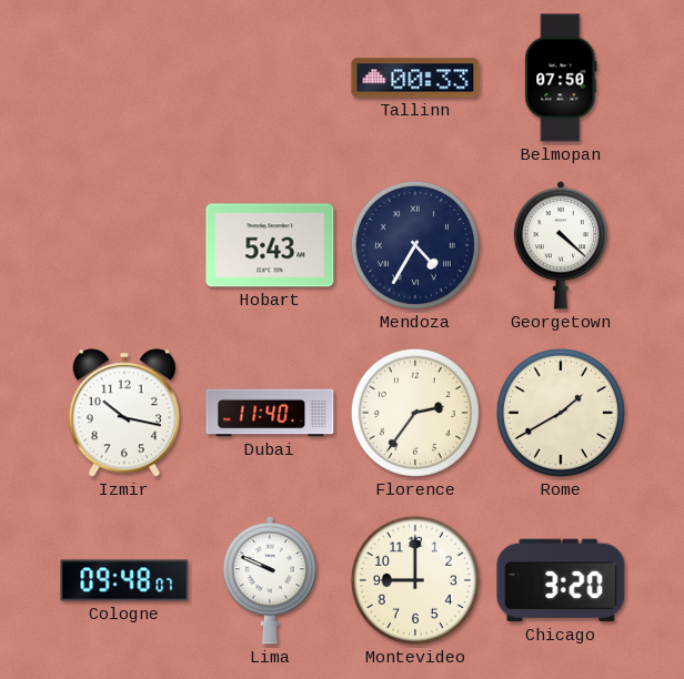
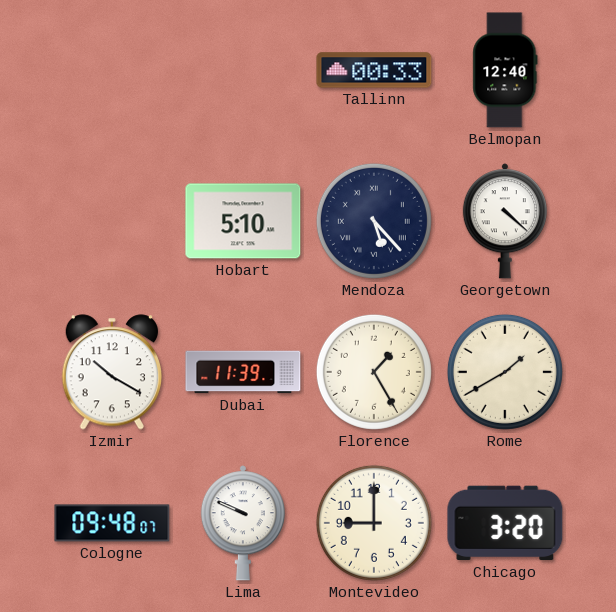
Belmopan: 07:50 -> 12:40 (505, 70)
Hobart: 5:43 -> 5:10 (243, 221)
Mendoza: 4:35 -> 5:23 (374, 221)
Izmir: 10:17 -> 10:20 (111, 372)
Dubai: 11:40 -> 11:39 (243, 372)
Florence: 2:36 -> 1:25 (374, 372)
